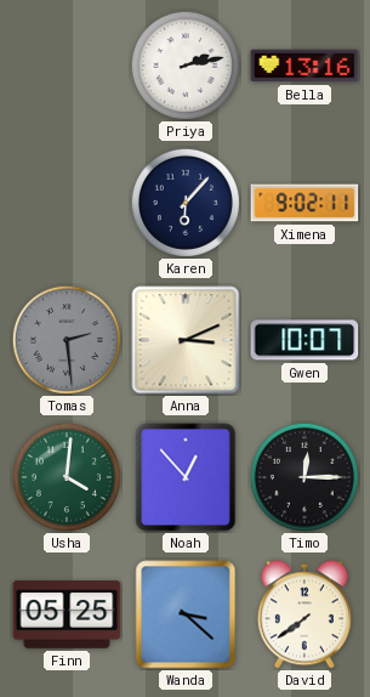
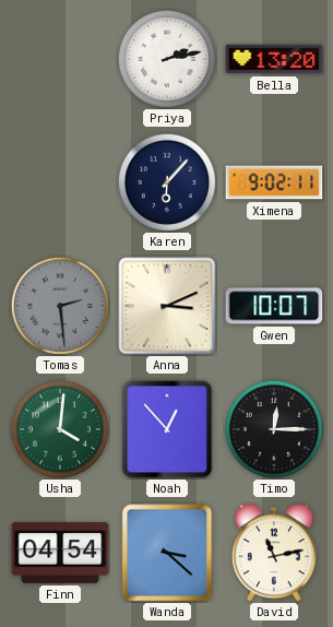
Bella: 13:16 -> 13:20 (274, 59)
Finn: 05:25 -> 04:54 (60, 553)
David: 7:39 -> 11:13 (274, 553)
